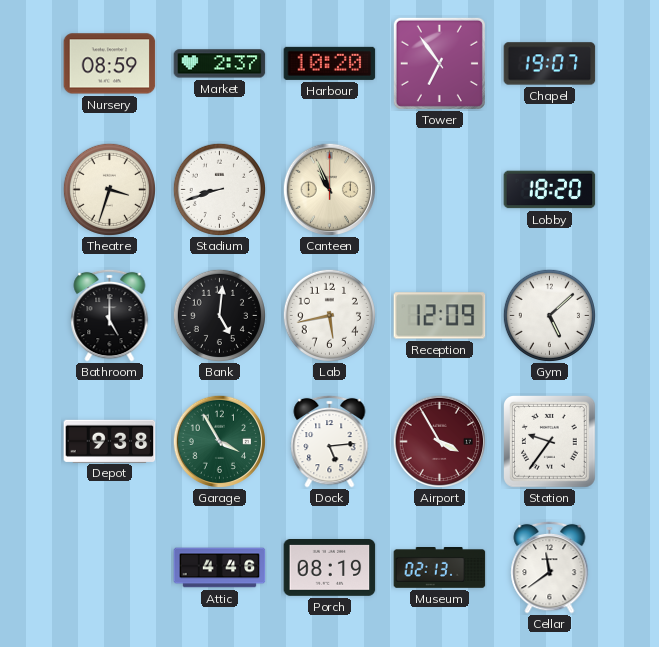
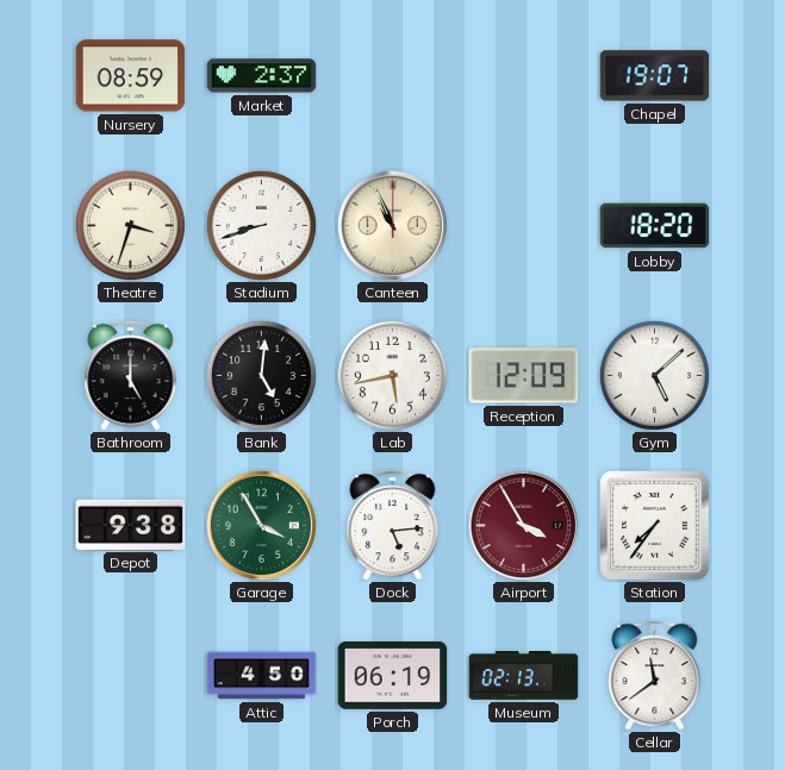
Harbour: 10:20 -> none (330, 63)
Tower: 6:54 -> none (439, 63)
Station: 9:36 -> 7:36 (655, 526)
Attic: 4:46 -> 4:50 (262, 676)
Porch: 08:19 -> 06:19 (393, 676)
